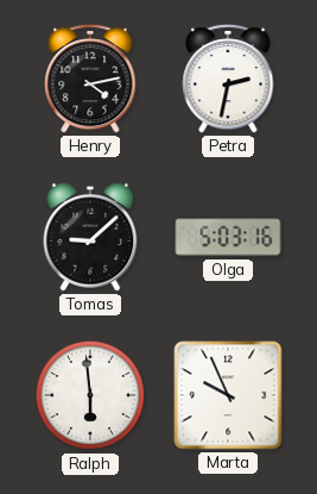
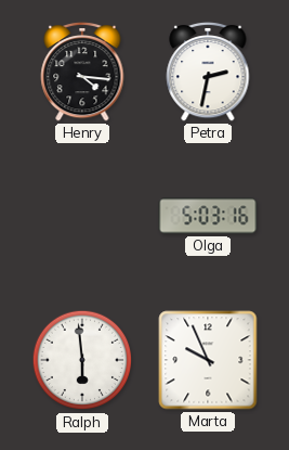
Henry: 4:13 -> 4:16 (82, 72)
Tomas: 9:08 -> none (90, 237)
